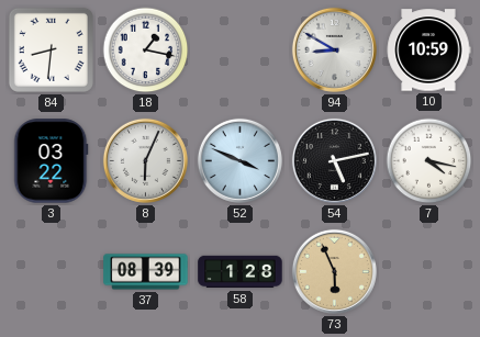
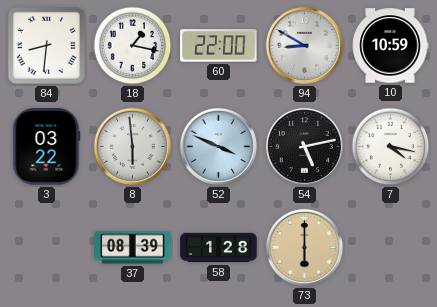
60: none -> 22:00 (219, 46)
8: 6:04 -> 5:59 (132, 146)
73: 5:56 -> 6:00 (304, 247)
